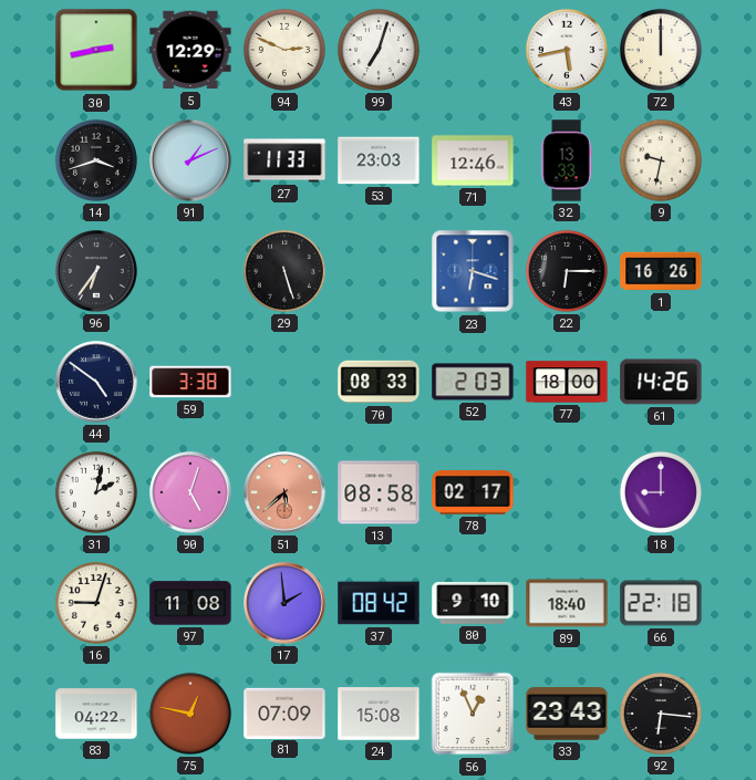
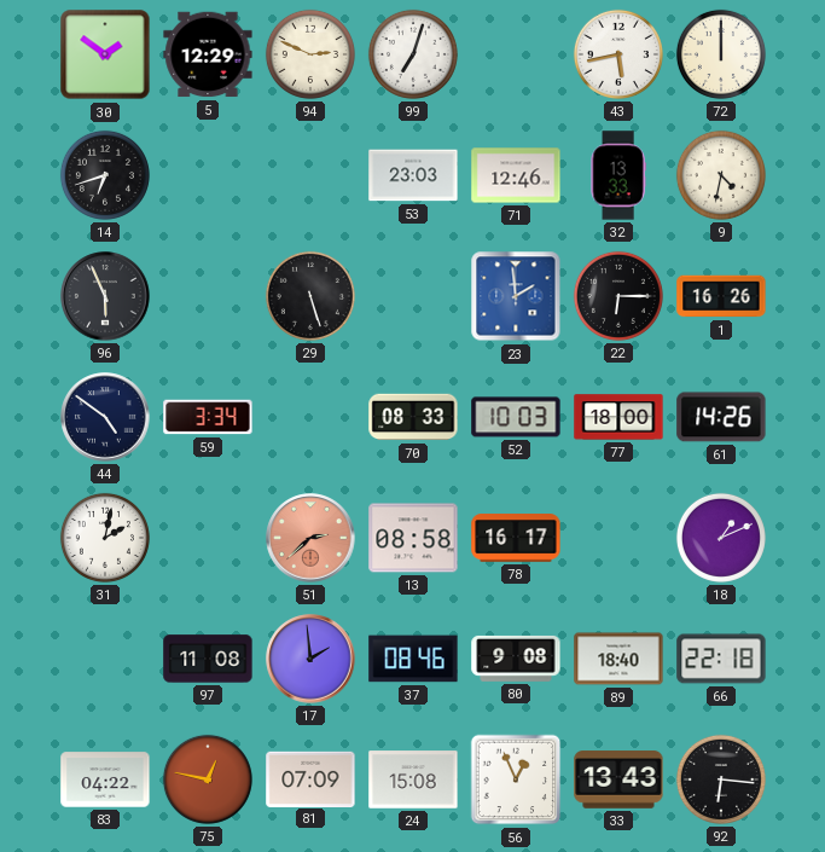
30: 2:43 -> 1:51 (105, 54)
14: 3:42 -> 6:42 (105, 175)
91: 1:11 -> none (190, 160)
27: 11:33 -> none (284, 160)
9: 9:32 -> 4:32 (721, 175)
96: 6:36 -> 5:56 (105, 296)
23: 6:18 -> 1:59 (516, 296)
59: 3:38 -> 3:34 (208, 417)
52: 2:03 -> 10:03 (516, 417)
90: 5:03 -> none (190, 492)
51: 5:38 -> 2:38 (310, 538)
78: 02:17 -> 16:17 (516, 538)
18: 9:00 -> 1:11 (721, 538)
16: 9:03 -> none (96, 603)
37: 08:42 -> 08:46 (413, 659)
80: 9:10 -> 9:08 (516, 659)
33: 23:43 -> 13:43 (618, 779)
